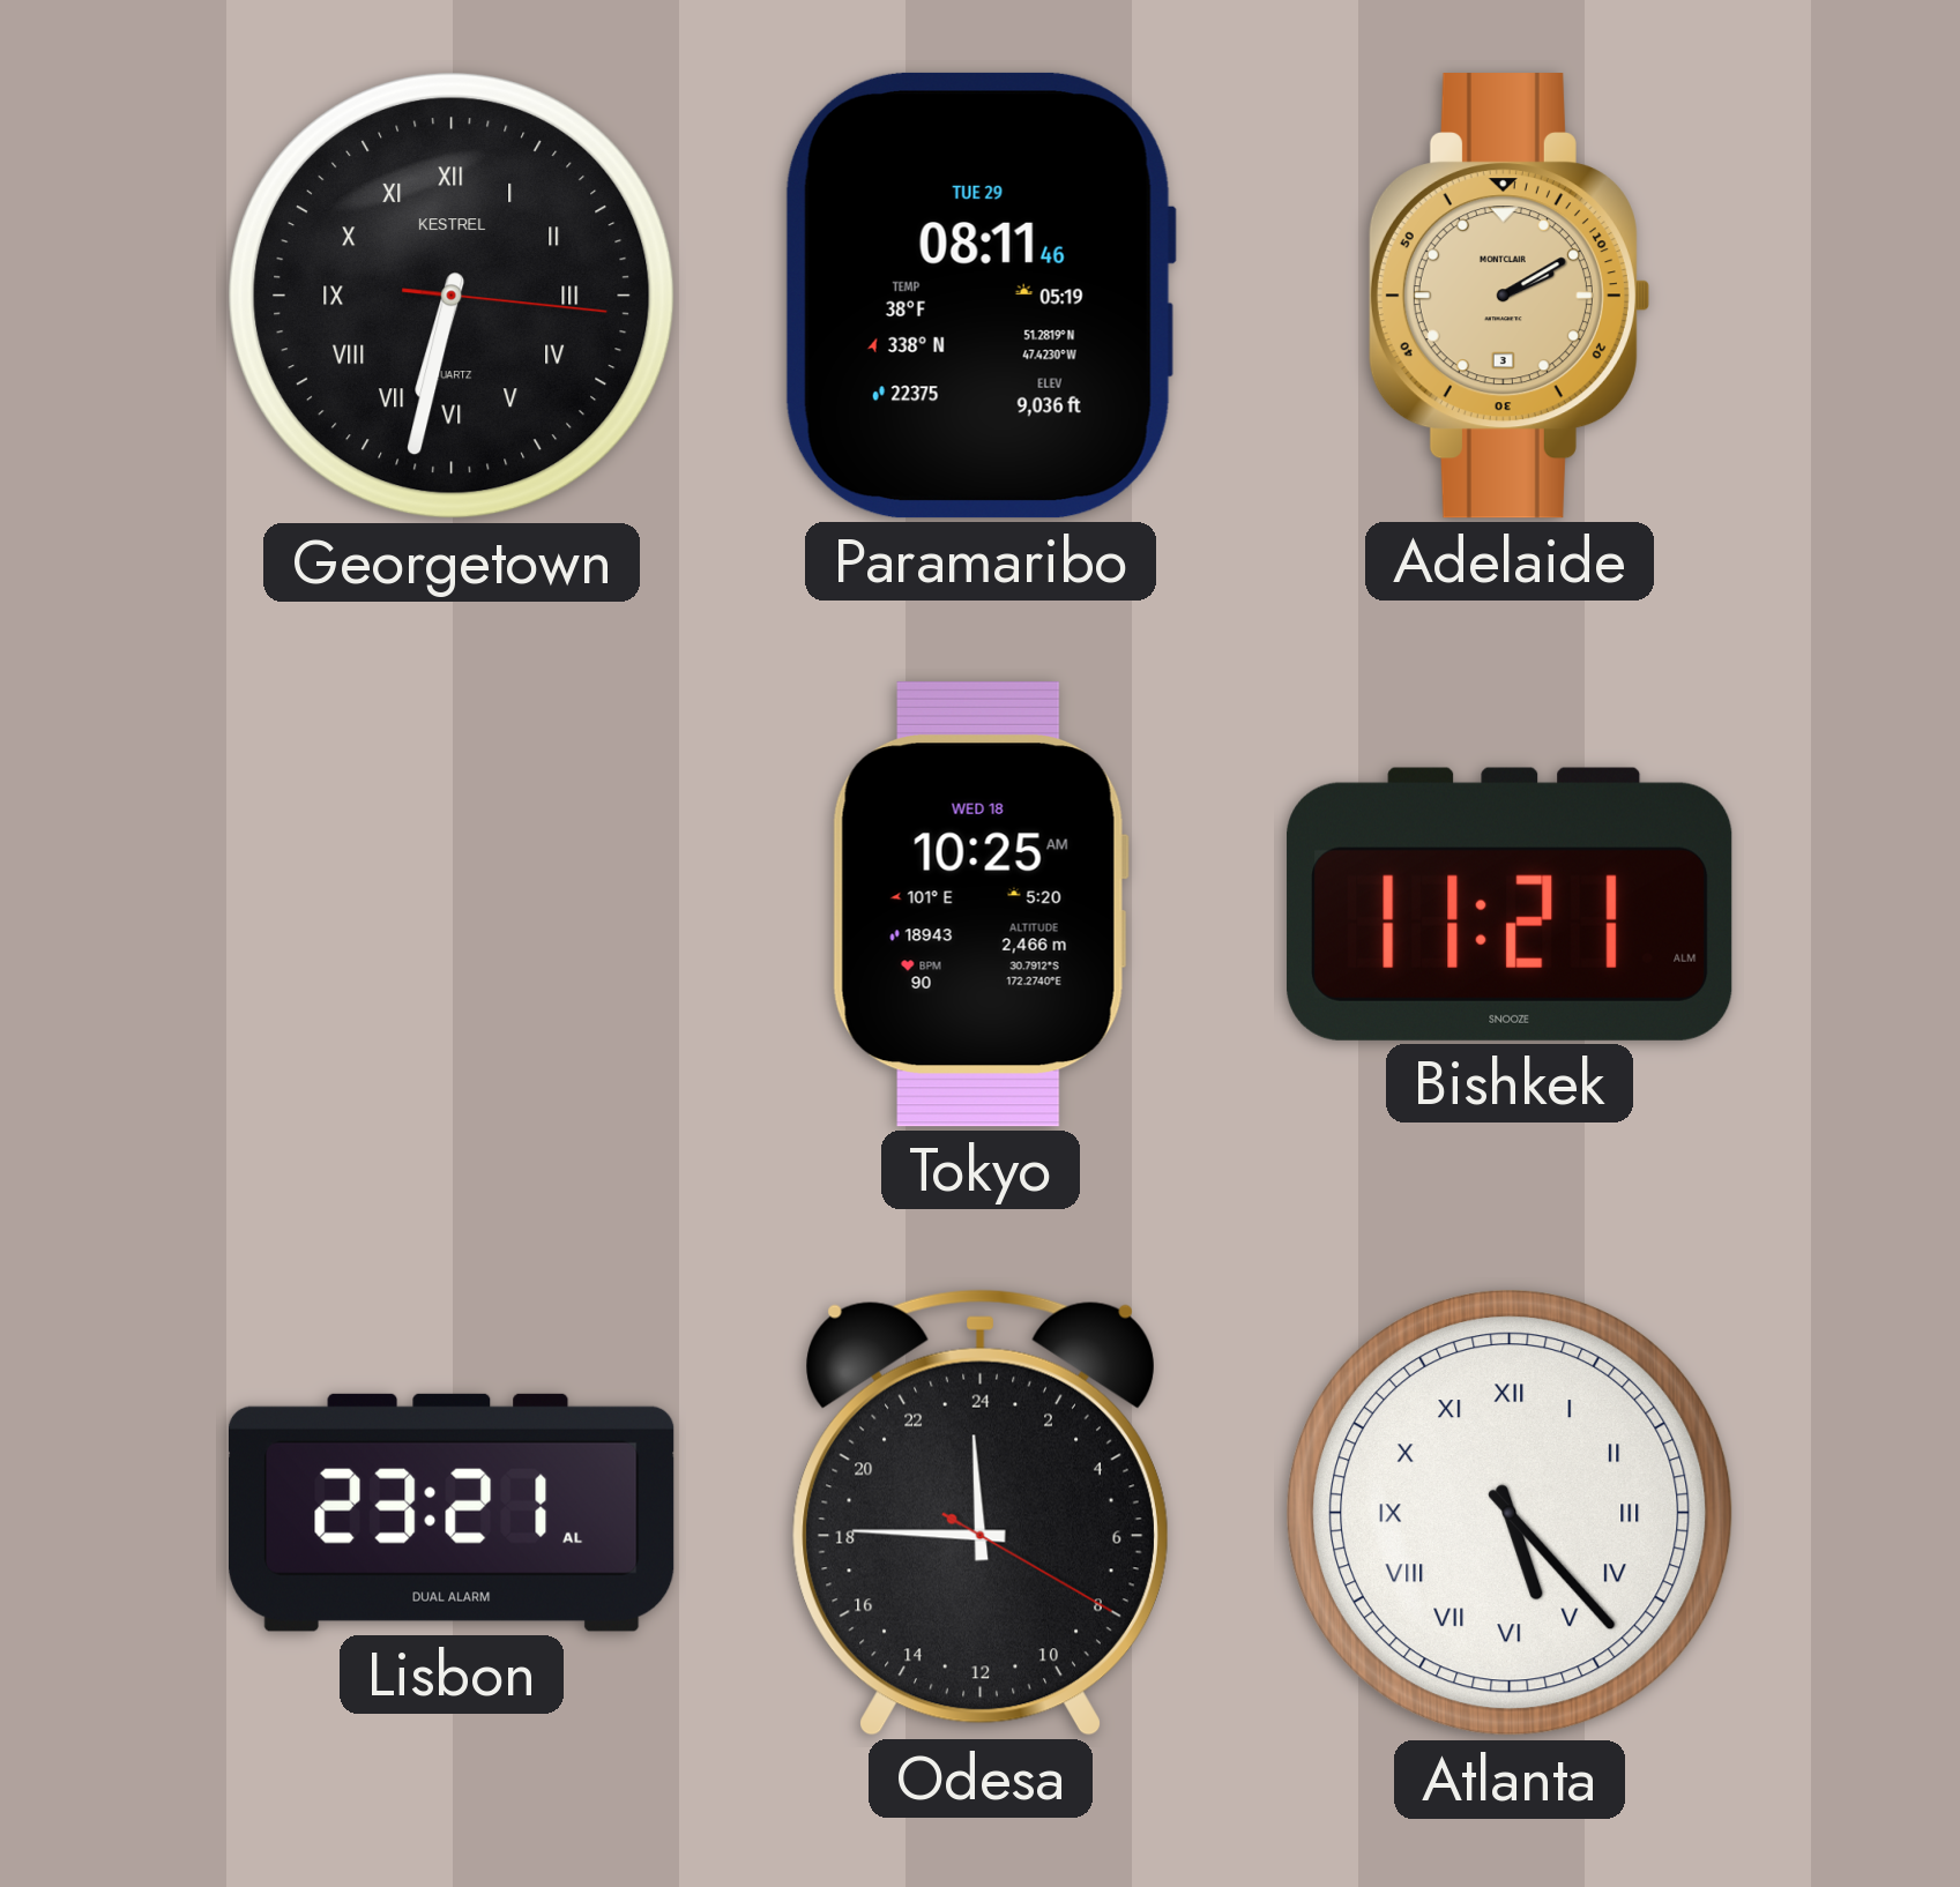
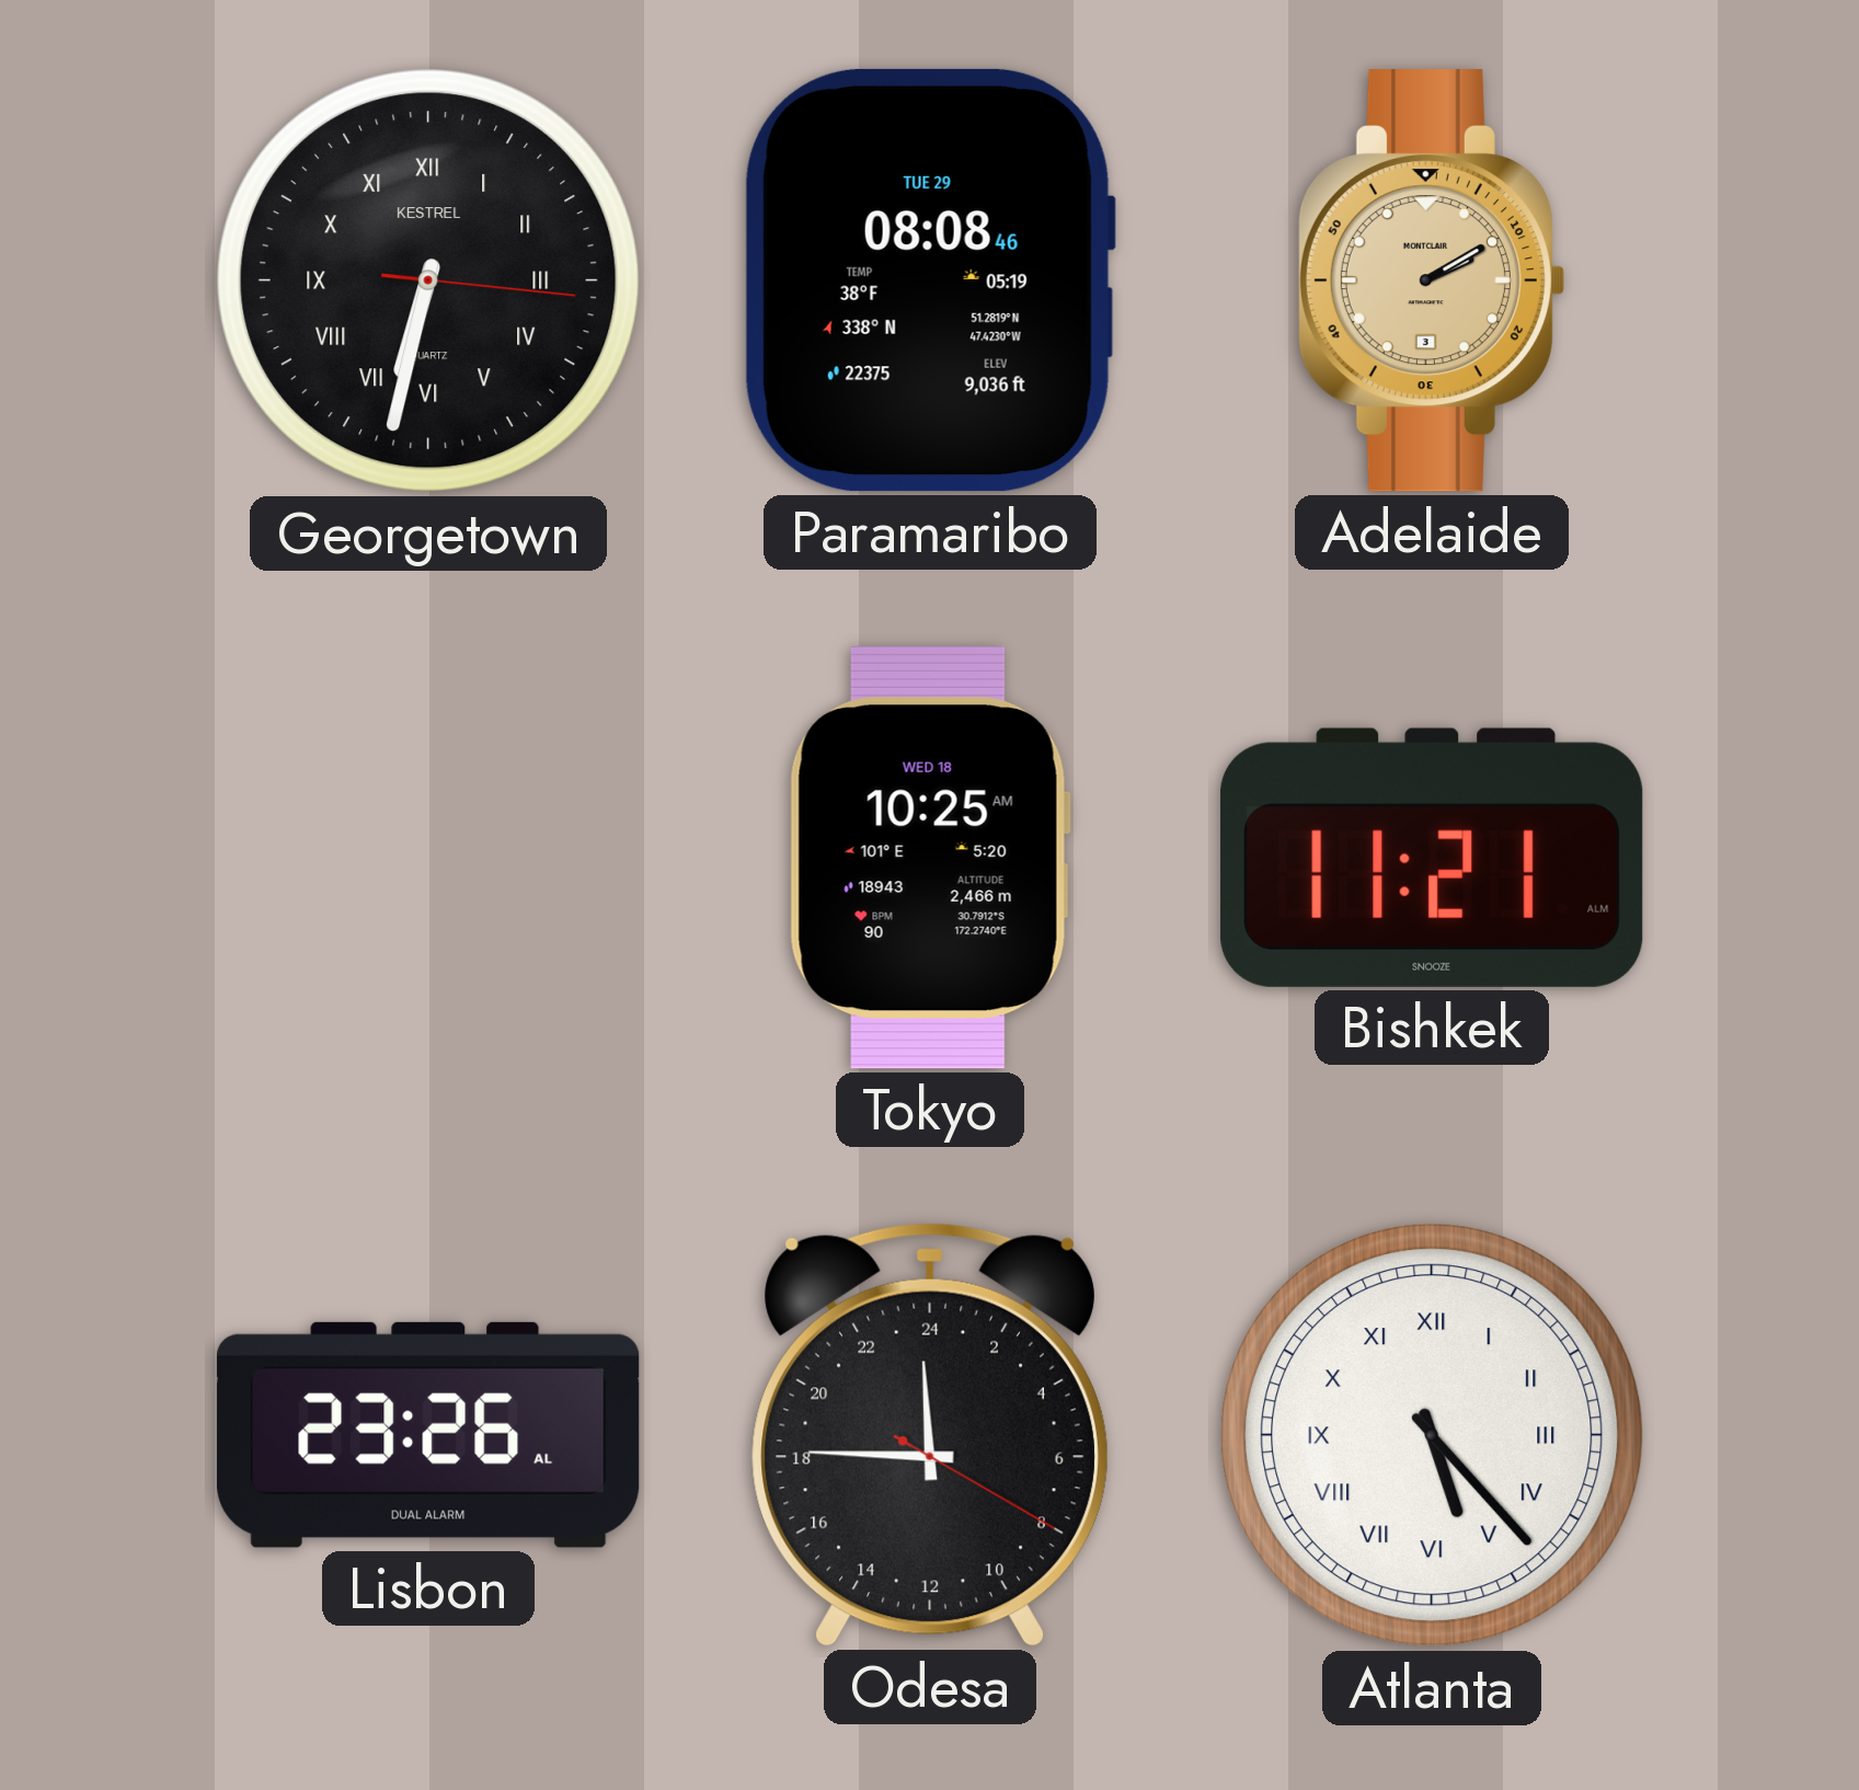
Paramaribo: 08:11 -> 08:08 (929, 280)
Lisbon: 23:21 -> 23:26 (429, 1435)
